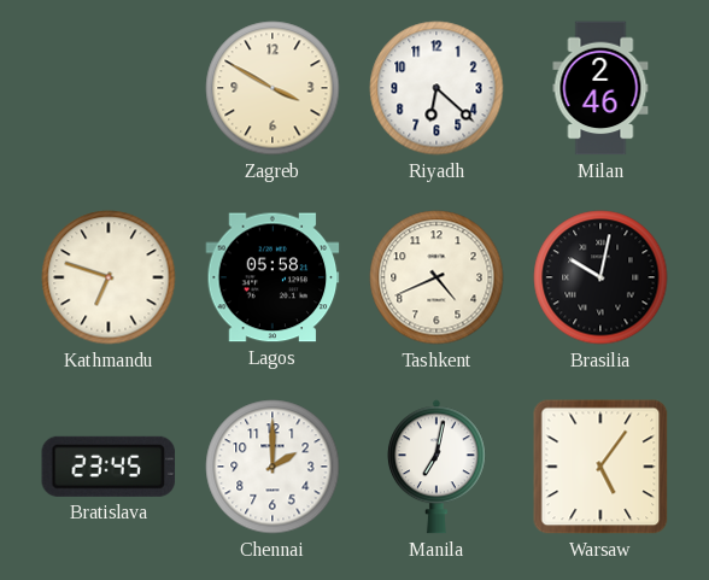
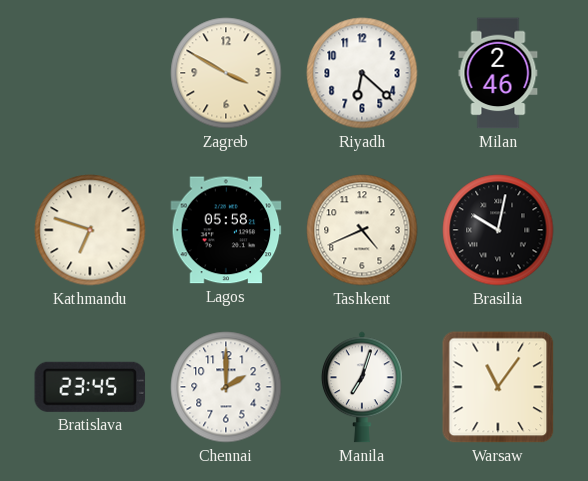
Manila: 7:02 -> 7:03 (362, 387)
Warsaw: 5:06 -> 11:06 (498, 387)
